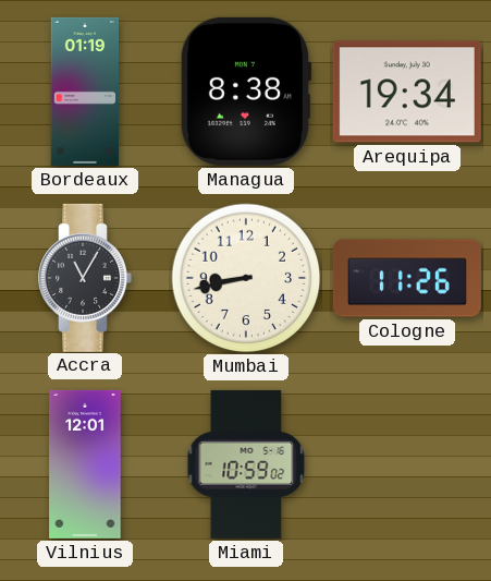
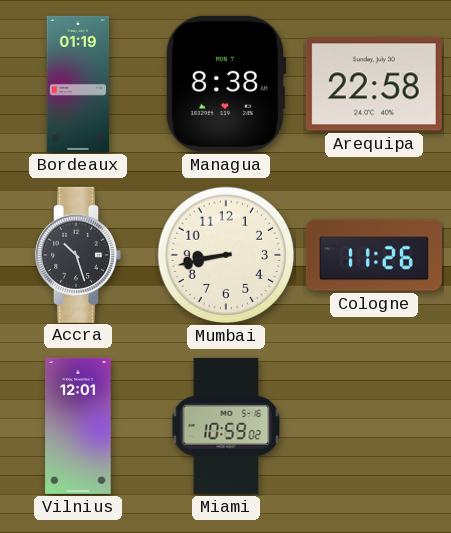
Arequipa: 19:34 -> 22:58 (374, 84)
Accra: 11:05 -> 10:27 (78, 255)
